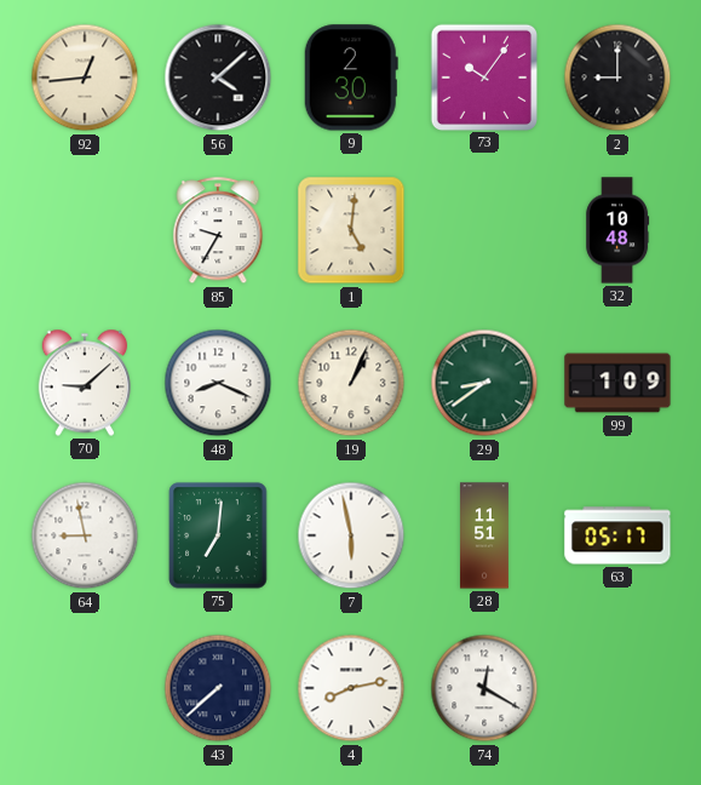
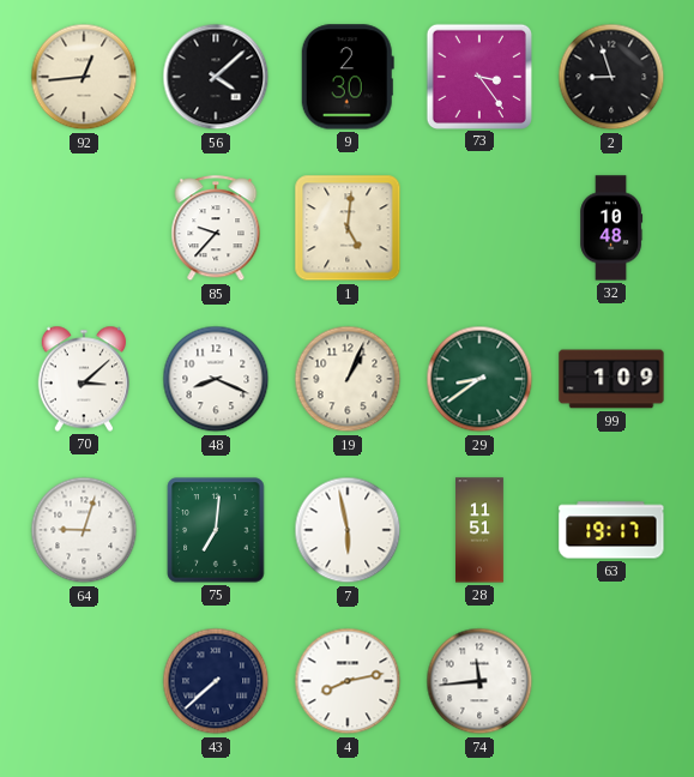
73: 10:06 -> 3:24 (478, 76)
2: 9:00 -> 8:57 (611, 77)
85: 9:35 -> 9:37 (216, 229)
70: 9:08 -> 3:08 (84, 379)
64: 8:58 -> 9:03 (84, 530)
63: 05:17 -> 19:17 (611, 530)
74: 12:20 -> 11:44 (479, 681)
